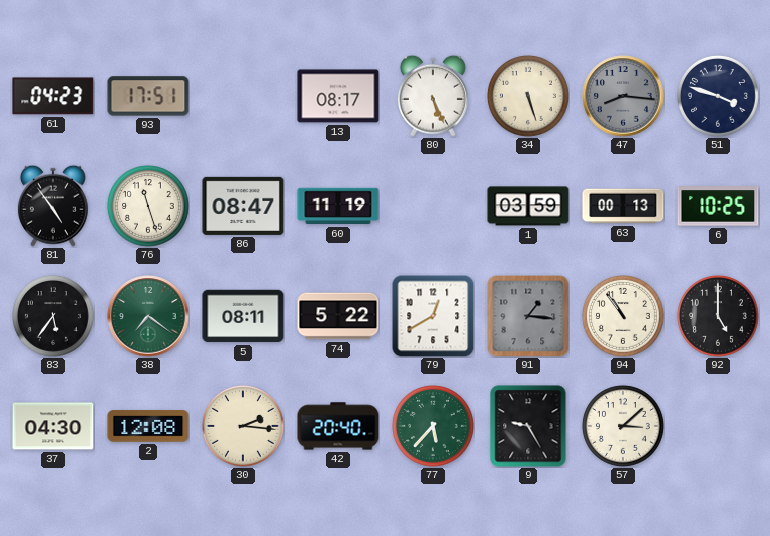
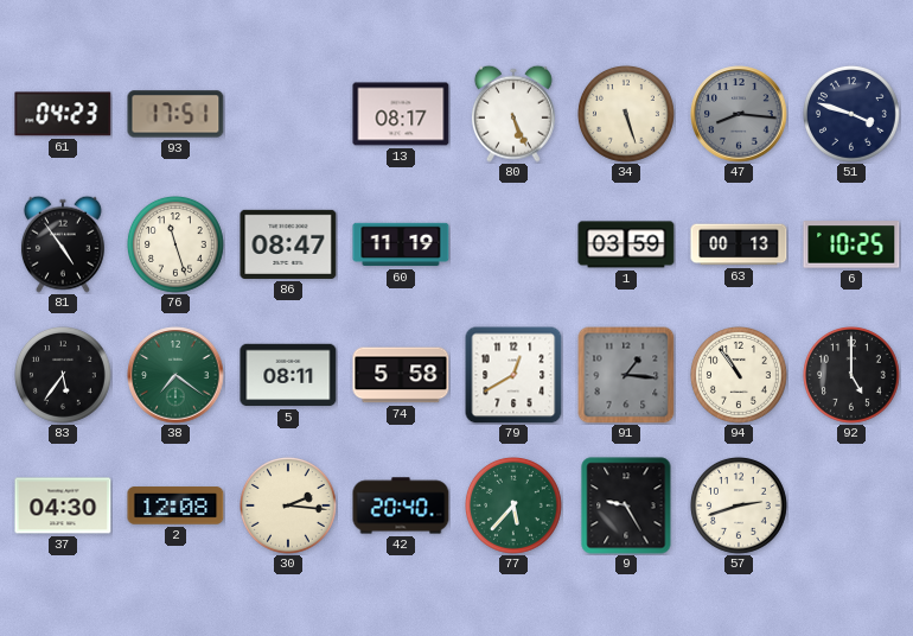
74: 5:22 -> 5:58 (401, 375)
57: 3:08 -> 2:42 (739, 505)
